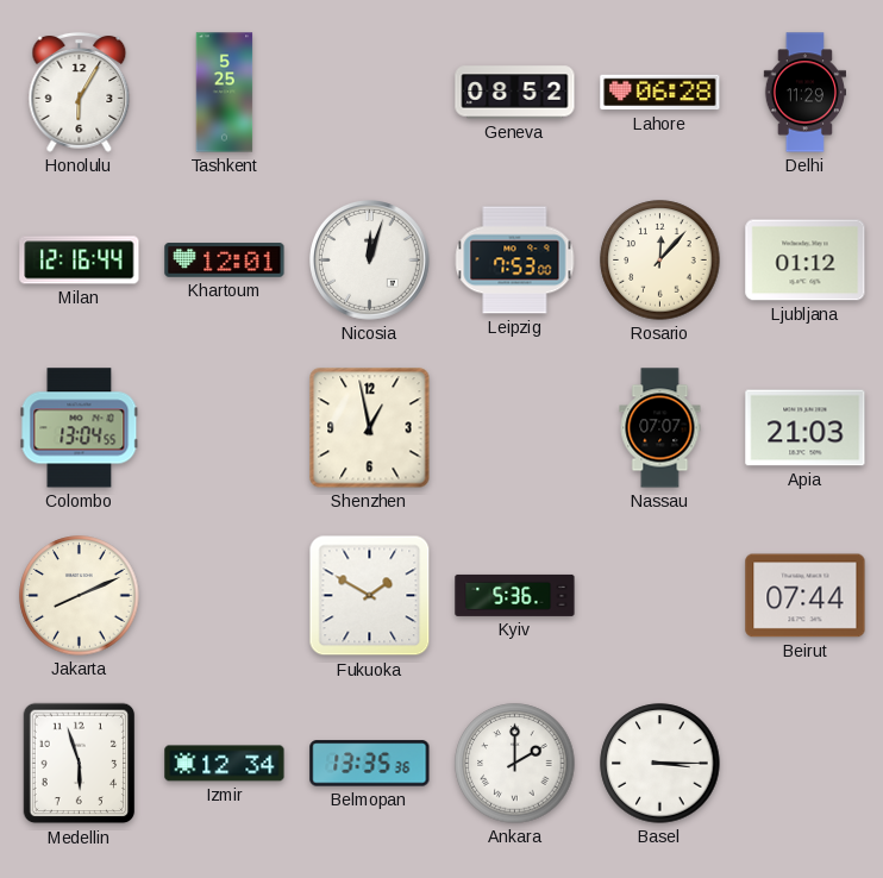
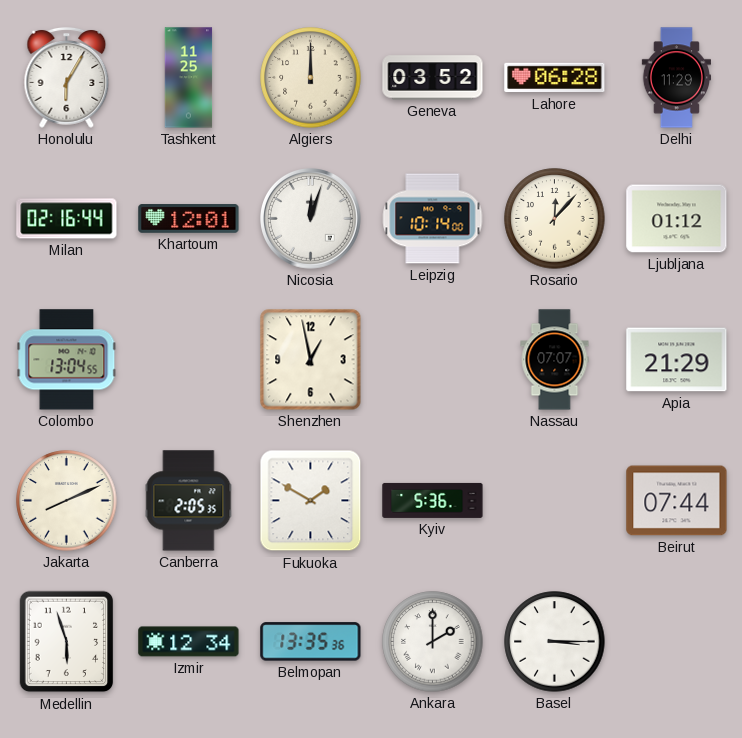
Tashkent: 5:25 -> 11:25 (189, 78)
Algiers: none -> 12:00 (311, 78)
Geneva: 08:52 -> 03:52 (433, 78)
Milan: 12:16 -> 02:16 (67, 219)
Leipzig: 7:53 -> 10:14 (433, 219)
Apia: 21:03 -> 21:29 (677, 360)
Canberra: none -> 2:05 (189, 501)
